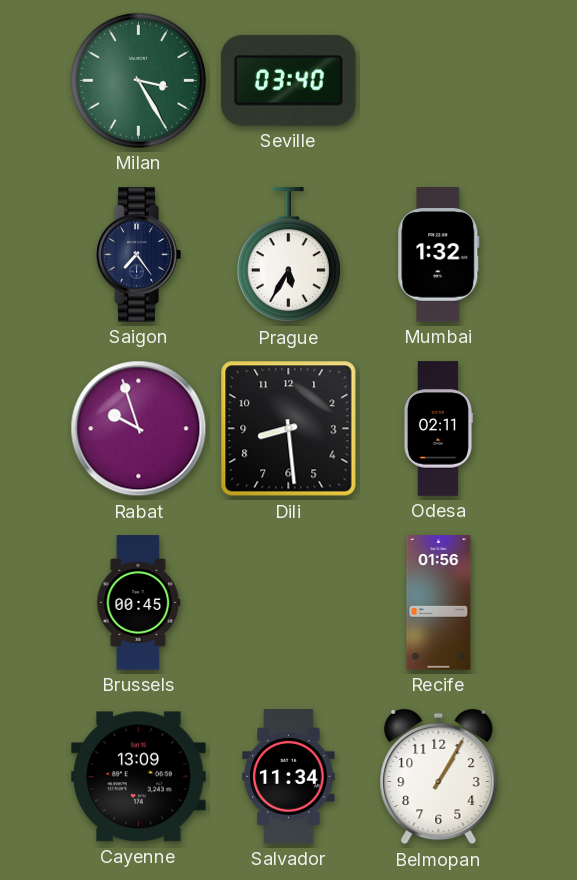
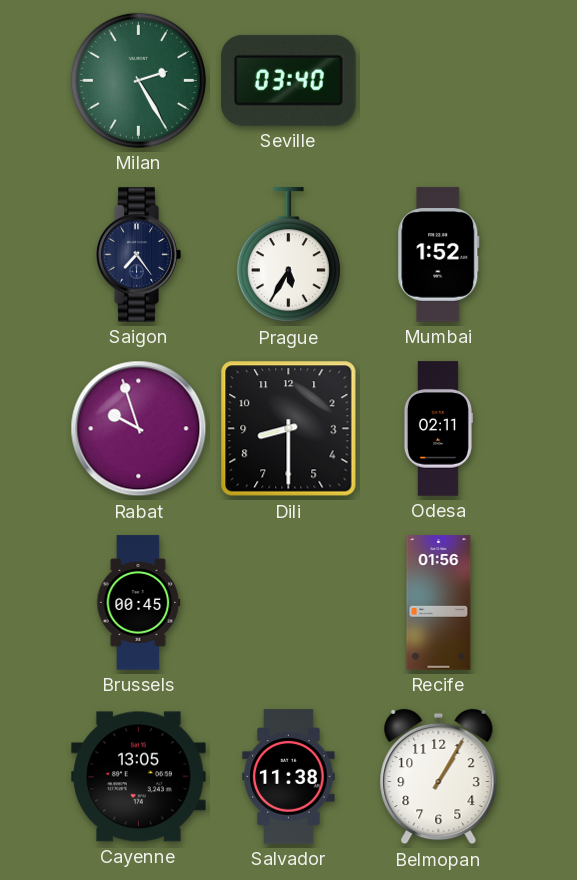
Milan: 3:25 -> 2:25 (138, 80)
Mumbai: 1:32 -> 1:52 (439, 255)
Dili: 8:29 -> 8:30 (289, 429)
Cayenne: 13:09 -> 13:05 (139, 777)
Salvador: 11:34 -> 11:38 (289, 777)
